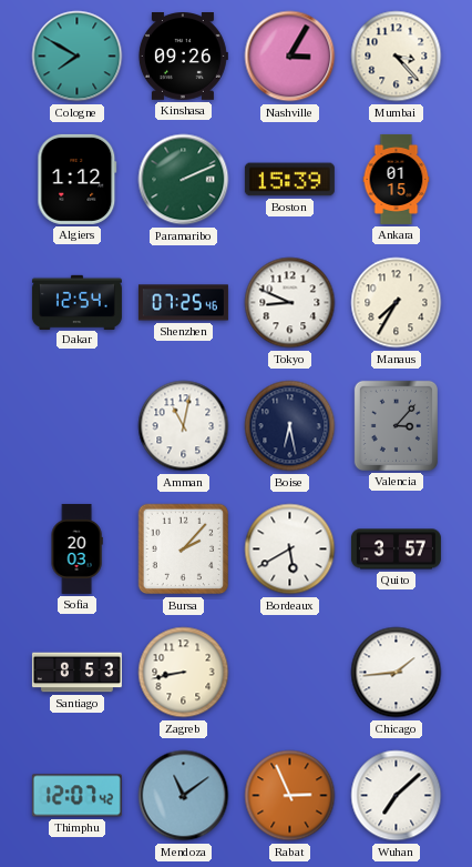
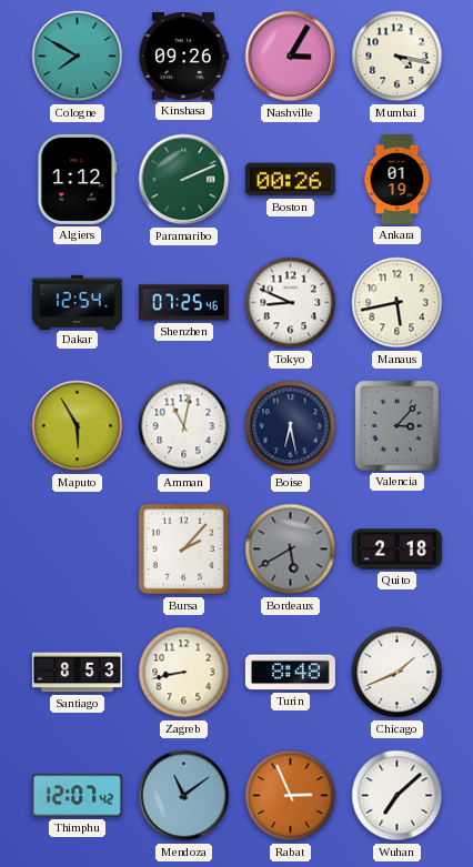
Mumbai: 3:23 -> 4:17 (397, 57)
Boston: 15:39 -> 00:26 (290, 180)
Ankara: 01:15 -> 01:19 (397, 179)
Manaus: 7:35 -> 5:43 (397, 303)
Maputo: none -> 5:55 (78, 426)
Sofia: 20:03 -> none (76, 548)
Bordeaux dial: white -> grey (291, 550)
Quito: 3:57 -> 2:18 (396, 550)
Turin: none -> 8:48 (290, 673)
Chicago: 1:44 -> 1:41 (397, 673)
